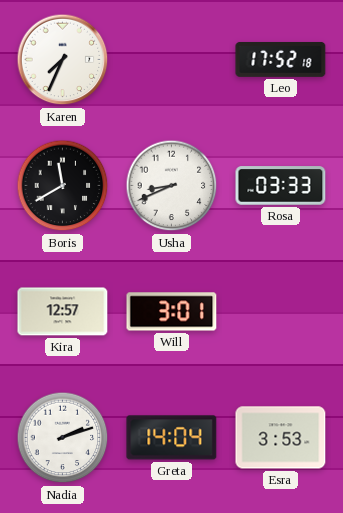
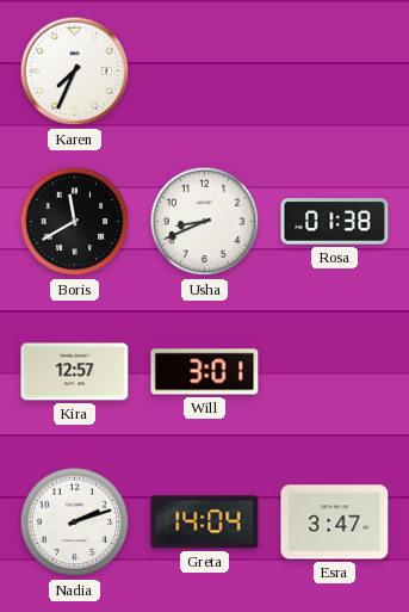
Leo: 17:52 -> none (281, 59)
Rosa: 03:33 -> 01:38 (335, 222)
Esra: 3:53 -> 3:47 (335, 523)
